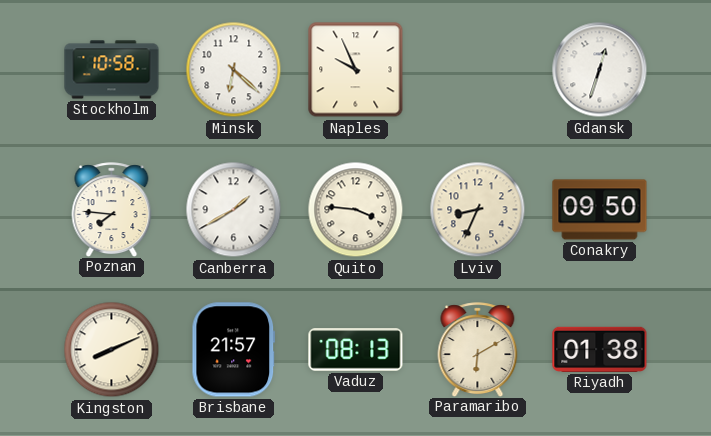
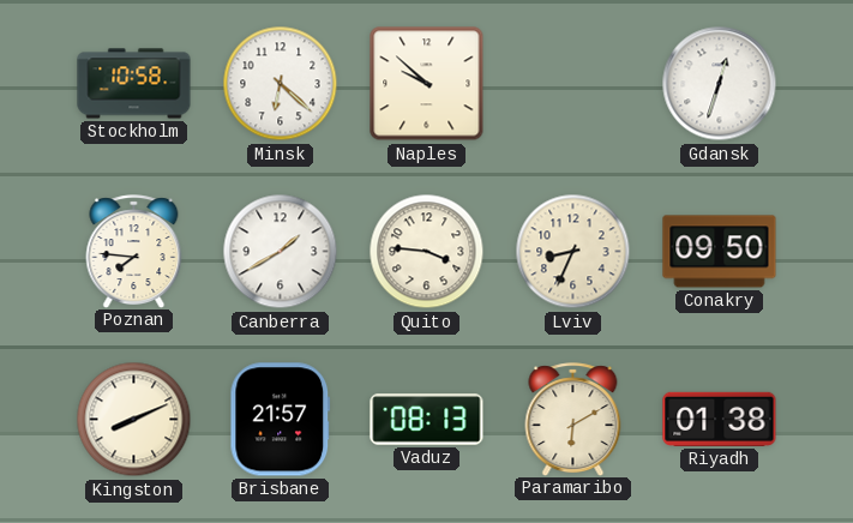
Naples: 9:56 -> 9:52 (427, 84)
